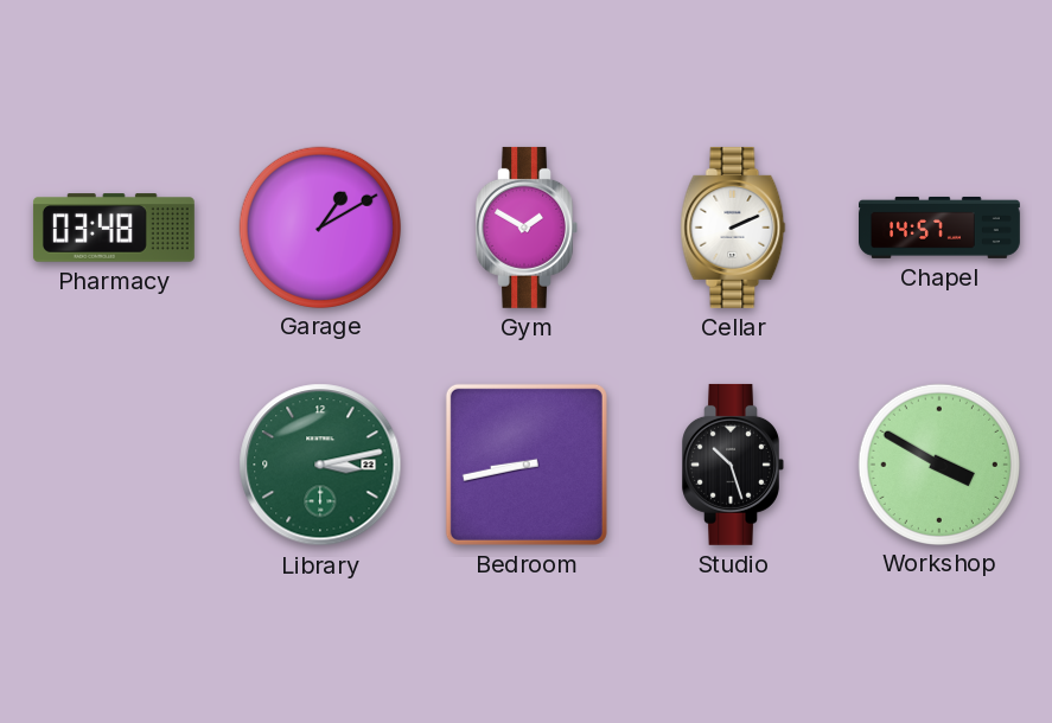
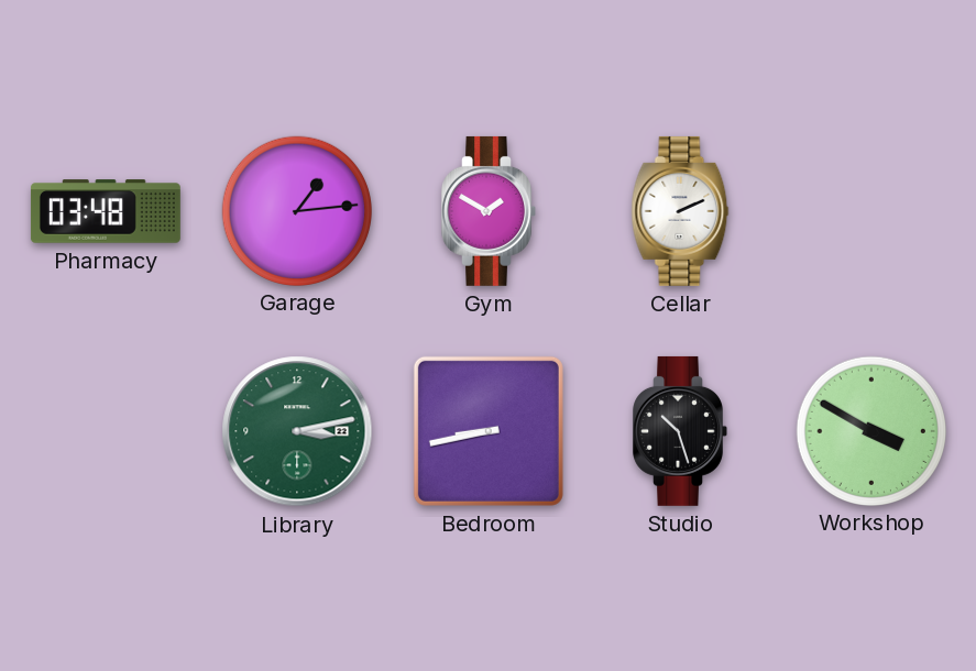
Garage: 1:10 -> 1:14 (296, 210)
Chapel: 14:57 -> none (941, 228)
